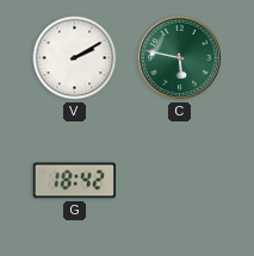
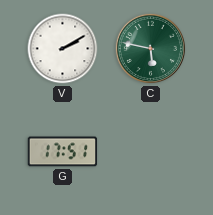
G: 18:42 -> 17:51 (63, 152)
